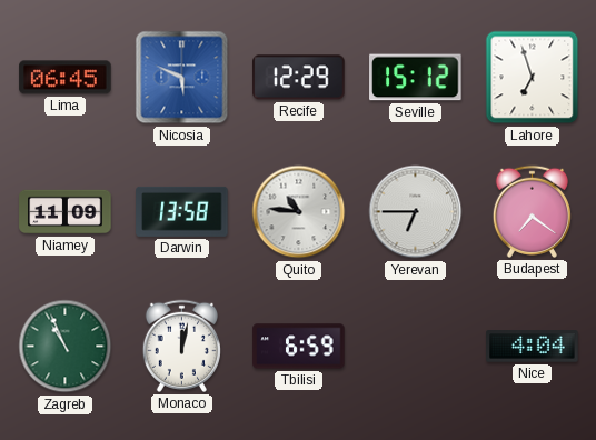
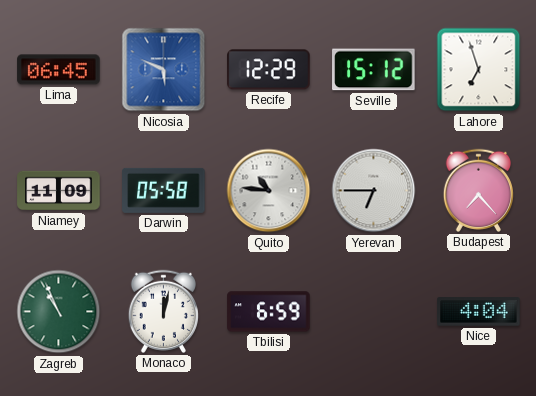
Darwin: 13:58 -> 05:58 (164, 190)
Budapest: 7:21 -> 7:23 (478, 190)
